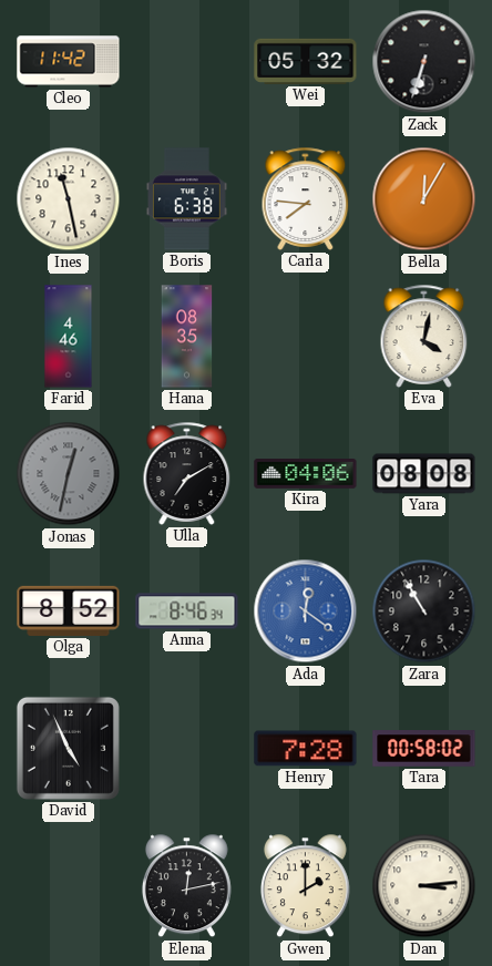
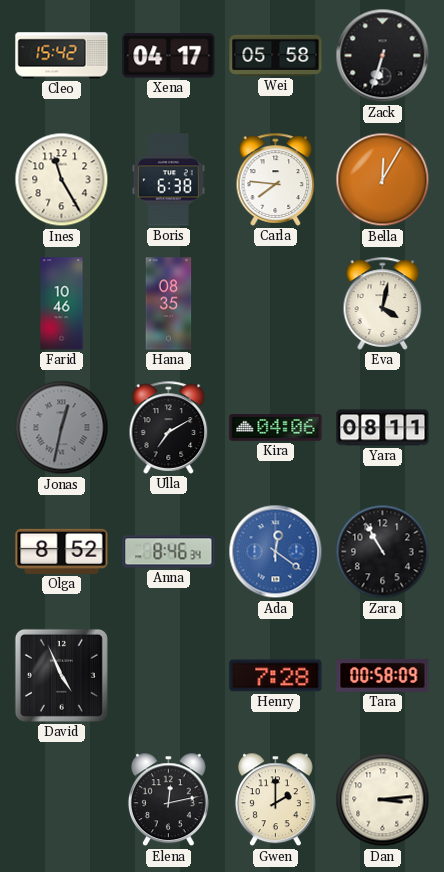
Cleo: 11:42 -> 15:42 (62, 56)
Xena: none -> 04:17 (169, 56)
Wei: 05:32 -> 05:58 (276, 55)
Ines: 11:28 -> 11:25 (62, 180)
Farid: 4:46 -> 10:46 (62, 304)
Yara: 08:08 -> 08:11 (383, 428)
Tara: 00:58:02 -> 00:58:09 (383, 676)
